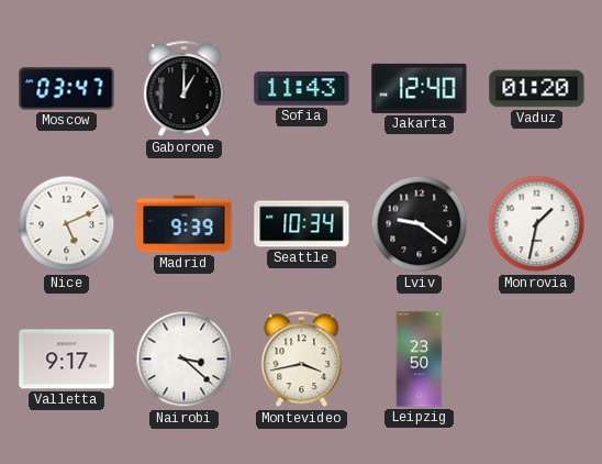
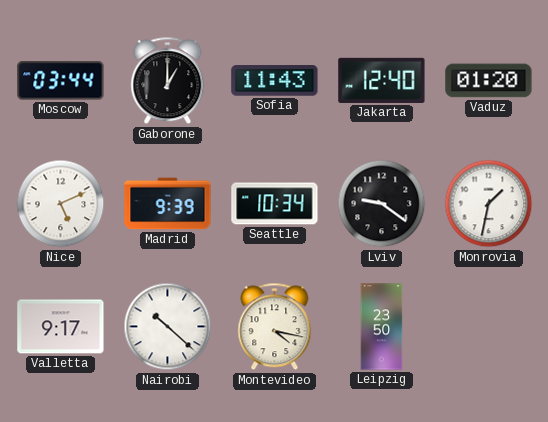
Moscow: 03:47 -> 03:44 (61, 81)
Nairobi: 3:22 -> 10:22 (168, 327)
Montevideo: 3:43 -> 4:17 (275, 327)
